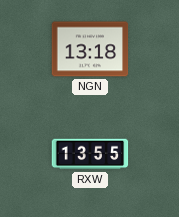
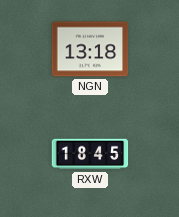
RXW: 13:55 -> 18:45 (90, 154)
